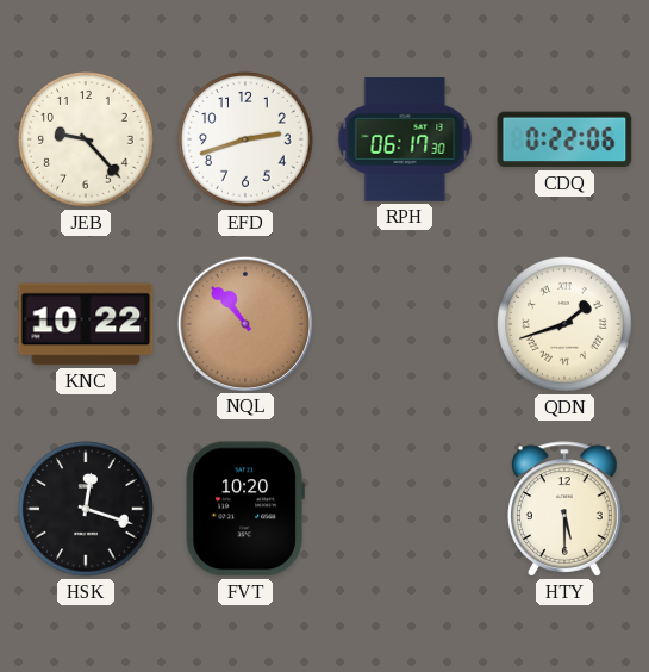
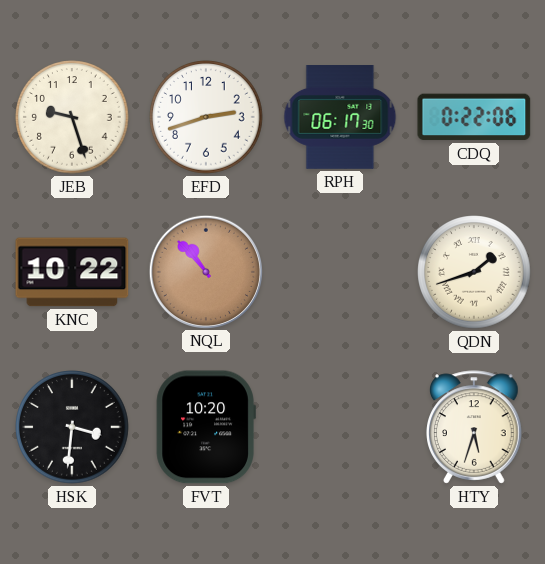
JEB: 9:23 -> 9:27 (72, 117)
HSK: 12:18 -> 3:31 (72, 427)
HTY: 5:30 -> 5:33 (474, 427)
